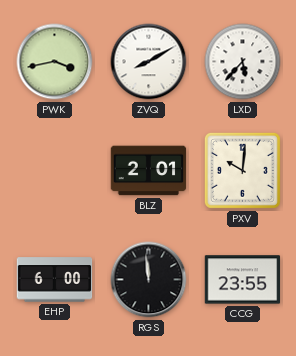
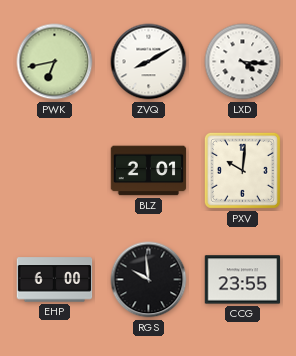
PWK: 3:43 -> 6:43 (55, 62)
LXD: 5:37 -> 4:16 (243, 62)
RGS: 11:59 -> 9:59 (149, 280)
